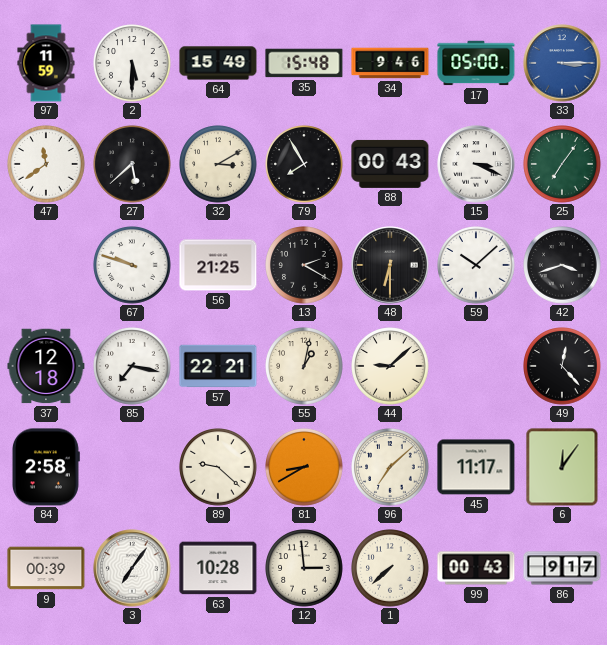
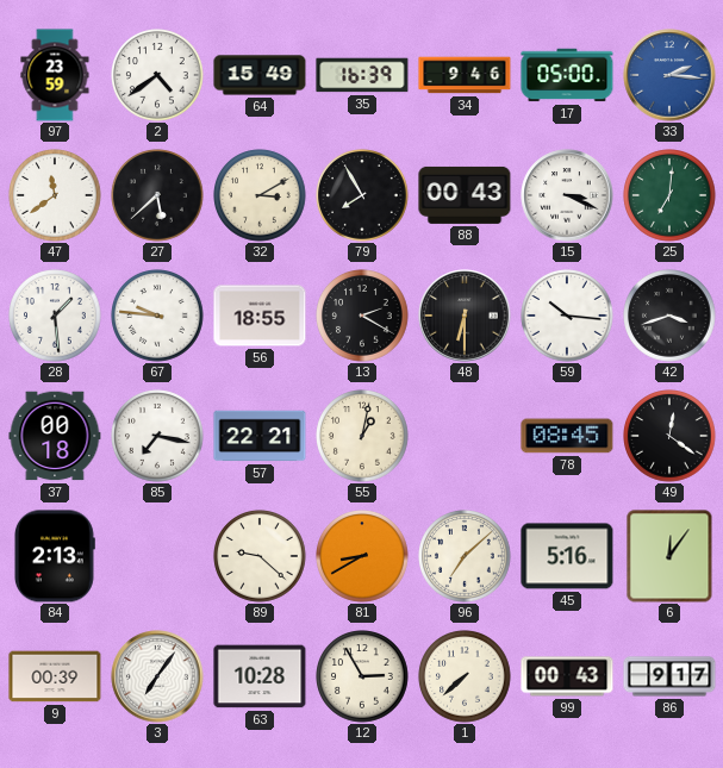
97: 11:59 -> 23:59 (55, 75)
2: 5:30 -> 4:39 (157, 75)
35: 15:48 -> 16:39 (362, 75)
33: 3:15 -> 2:16 (669, 75)
25: 7:06 -> 7:01 (669, 195)
28: none -> 1:29 (55, 316)
67: 9:48 -> 9:46 (157, 316)
56: 21:25 -> 18:55 (260, 316)
59: 10:08 -> 10:16 (567, 316)
37: 12:18 -> 00:18 (55, 436)
44: 9:08 -> none (390, 366)
78: none -> 08:45 (567, 436)
49: 12:23 -> 12:21 (669, 436)
84: 2:58 -> 2:13 (55, 556)
45: 11:17 -> 5:16 (567, 556)
12: 2:59 -> 2:55 (362, 676)
